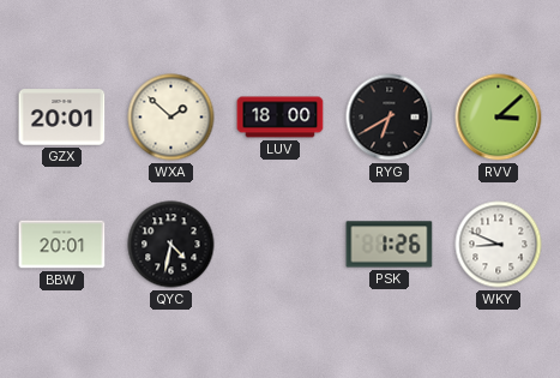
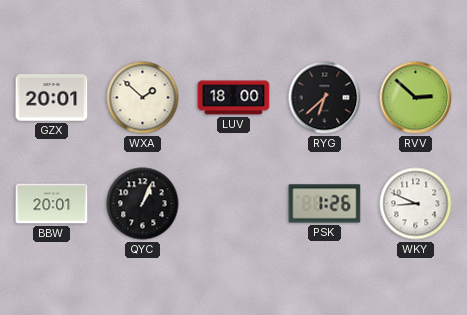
RYG: 6:40 -> 6:38 (325, 98)
RVV: 3:08 -> 2:52 (416, 98)
QYC: 4:32 -> 1:04 (143, 204)
